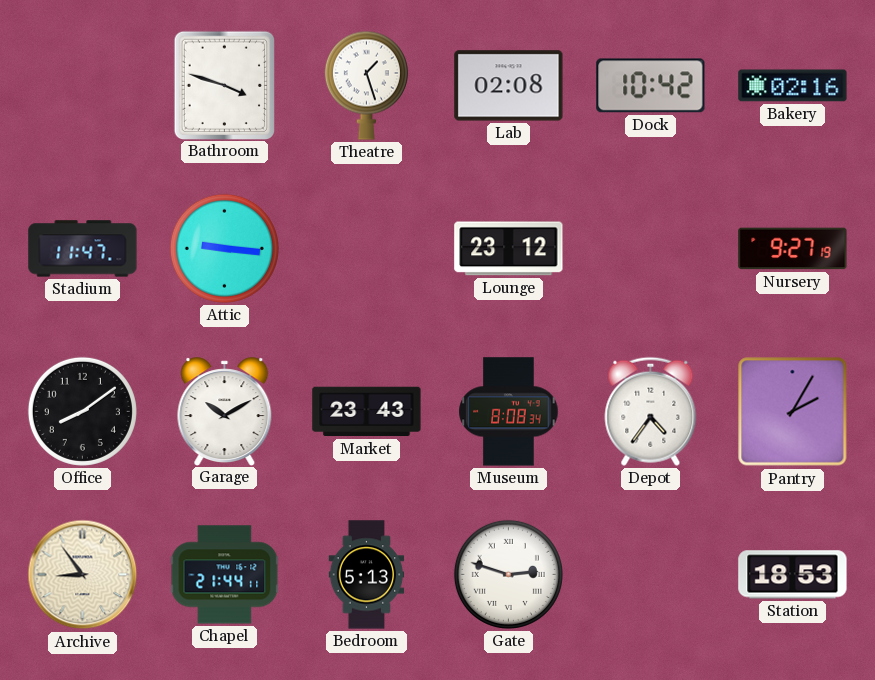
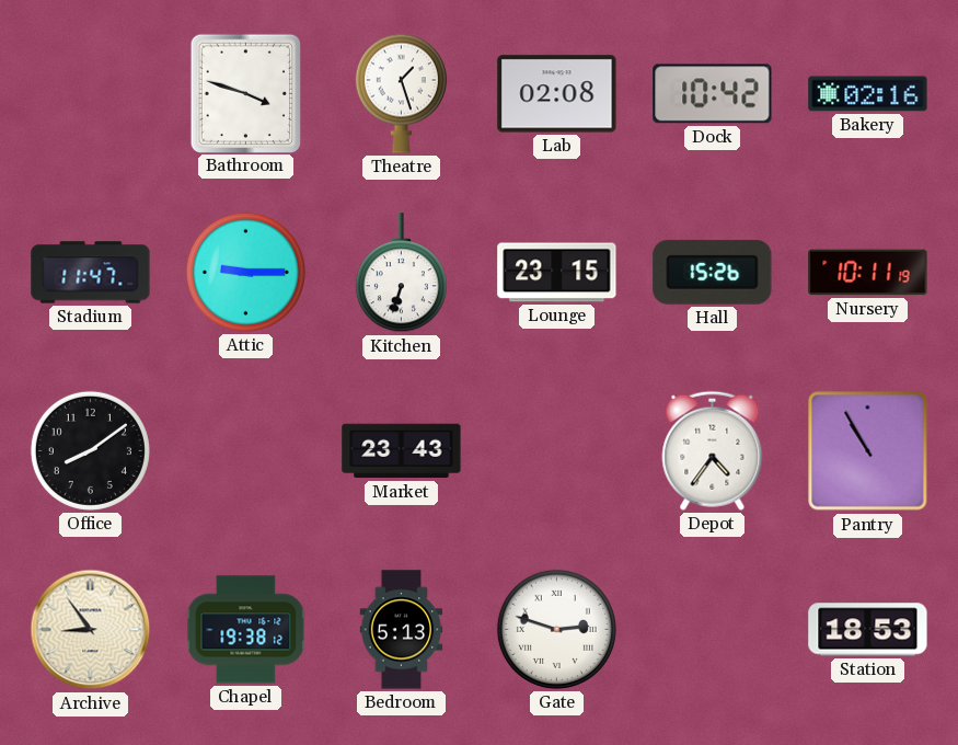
Attic: 9:16 -> 9:15 (245, 272)
Kitchen: none -> 6:33 (401, 273)
Lounge: 23:12 -> 23:15 (557, 273)
Hall: none -> 15:26 (713, 272)
Nursery: 9:27 -> 10:11 (868, 273)
Garage: 10:10 -> none (225, 411)
Museum: 8:08 -> none (509, 412)
Pantry: 2:05 -> 10:55 (868, 451)
Chapel: 21:44 -> 19:38 (246, 630)
